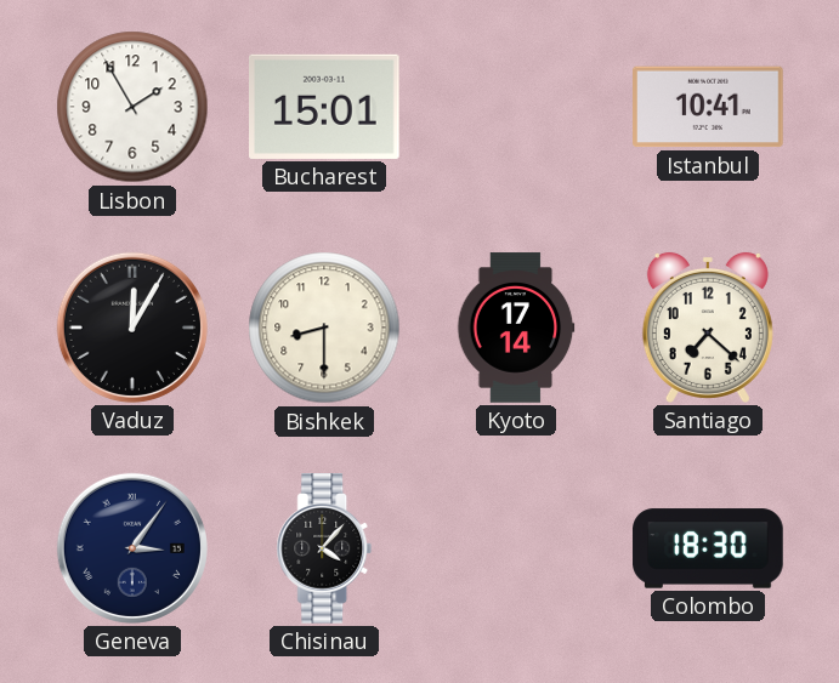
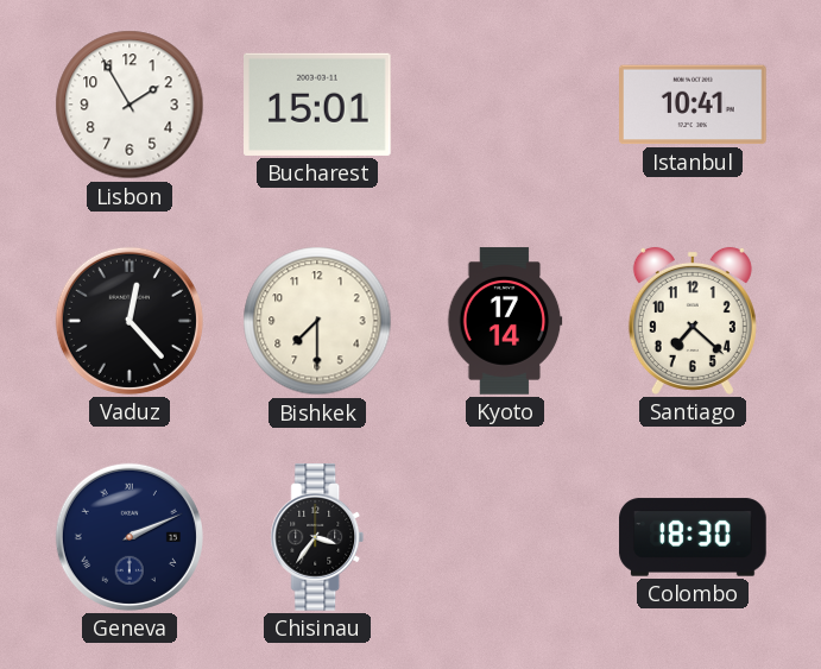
Vaduz: 12:05 -> 12:23 (130, 321)
Bishkek: 8:30 -> 7:30 (317, 321)
Geneva: 3:06 -> 2:11 (130, 537)
Chisinau: 4:07 -> 3:36 (317, 537)
